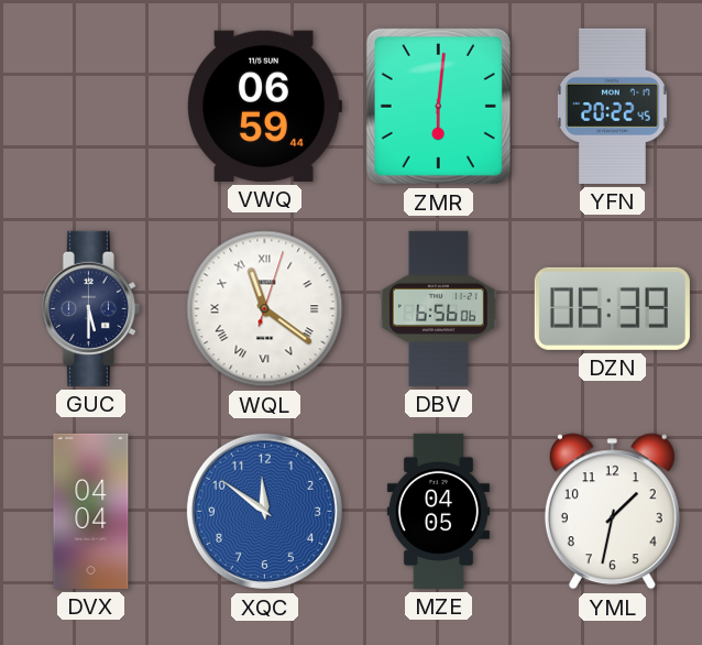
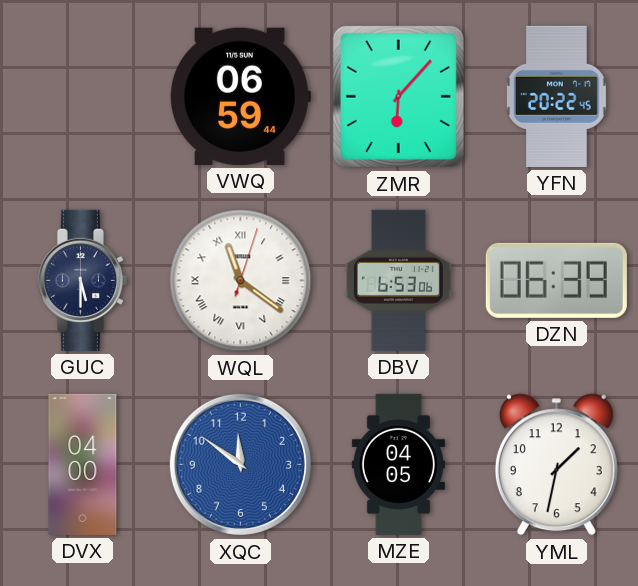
ZMR: 6:01 -> 6:07 (398, 96)
DBV: 6:56 -> 6:53 (398, 280)
DVX: 04:04 -> 04:00 (83, 464)
